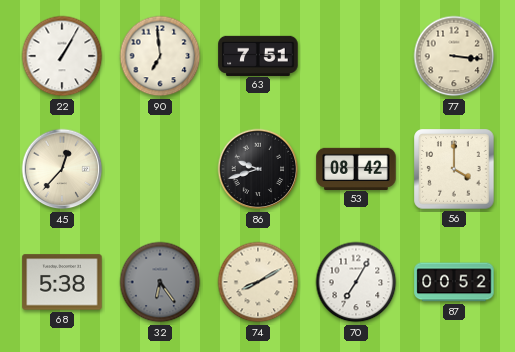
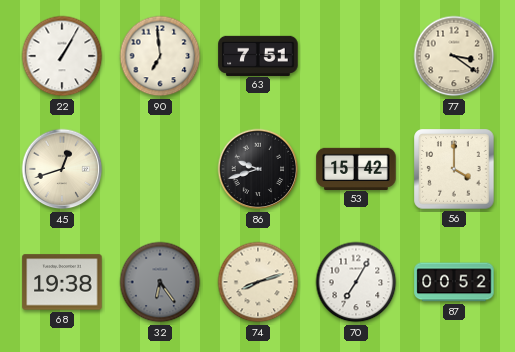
77: 3:16 -> 3:21 (454, 56)
45: 12:37 -> 12:42 (62, 169)
53: 08:42 -> 15:42 (356, 168)
68: 5:38 -> 19:38 (62, 282)
74: 8:10 -> 8:12 (258, 282)
